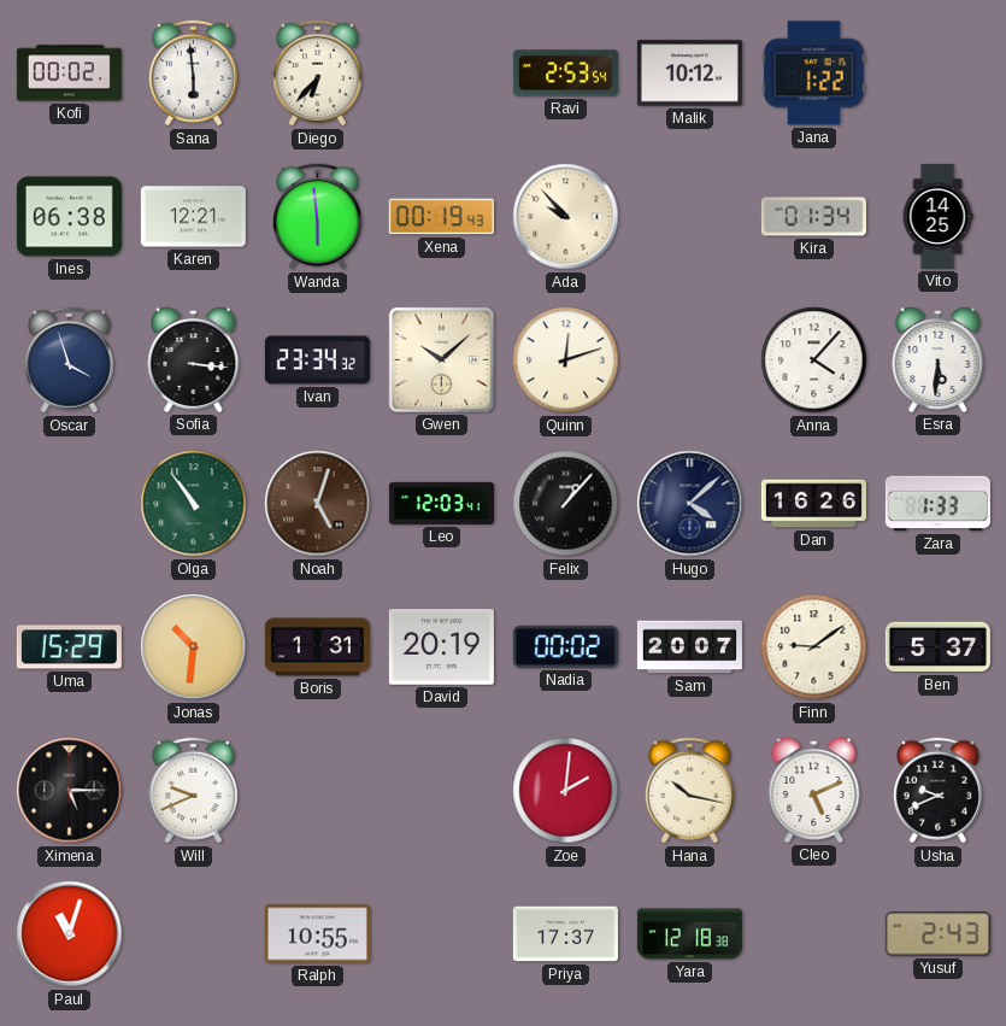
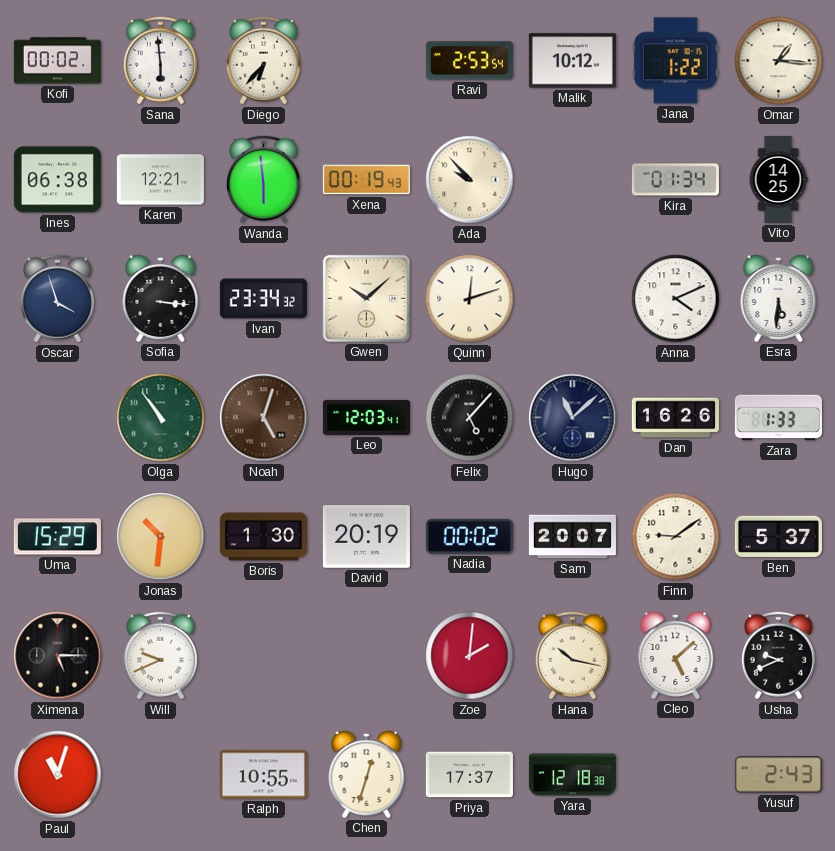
Omar: none -> 1:16 (779, 61)
Anna: 4:07 -> 4:11 (676, 299)
Felix: 1:07 -> 5:07 (470, 418)
Hugo: 4:08 -> 11:08 (573, 418)
Boris: 1:31 -> 1:30 (263, 537)
Cleo: 5:11 -> 5:08 (676, 655)
Chen: none -> 12:33 (367, 774)
